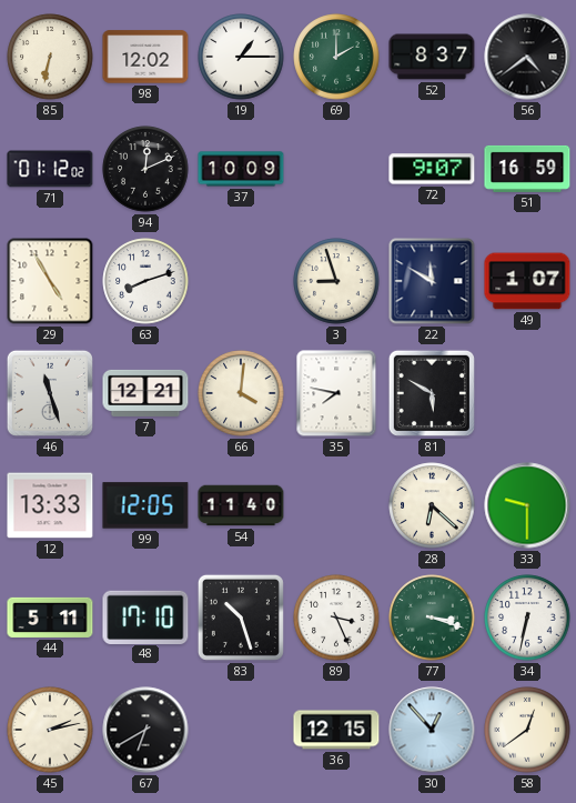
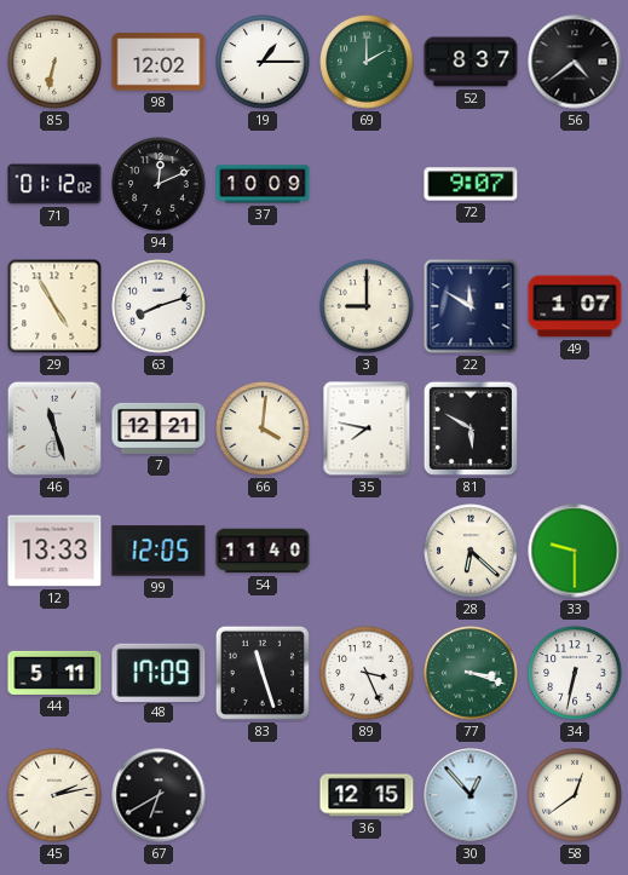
51: 16:59 -> none (527, 169)
3: 8:57 -> 9:00 (367, 306)
48: 17:10 -> 17:09 (159, 672)
83: 10:27 -> 11:27 (263, 673)
